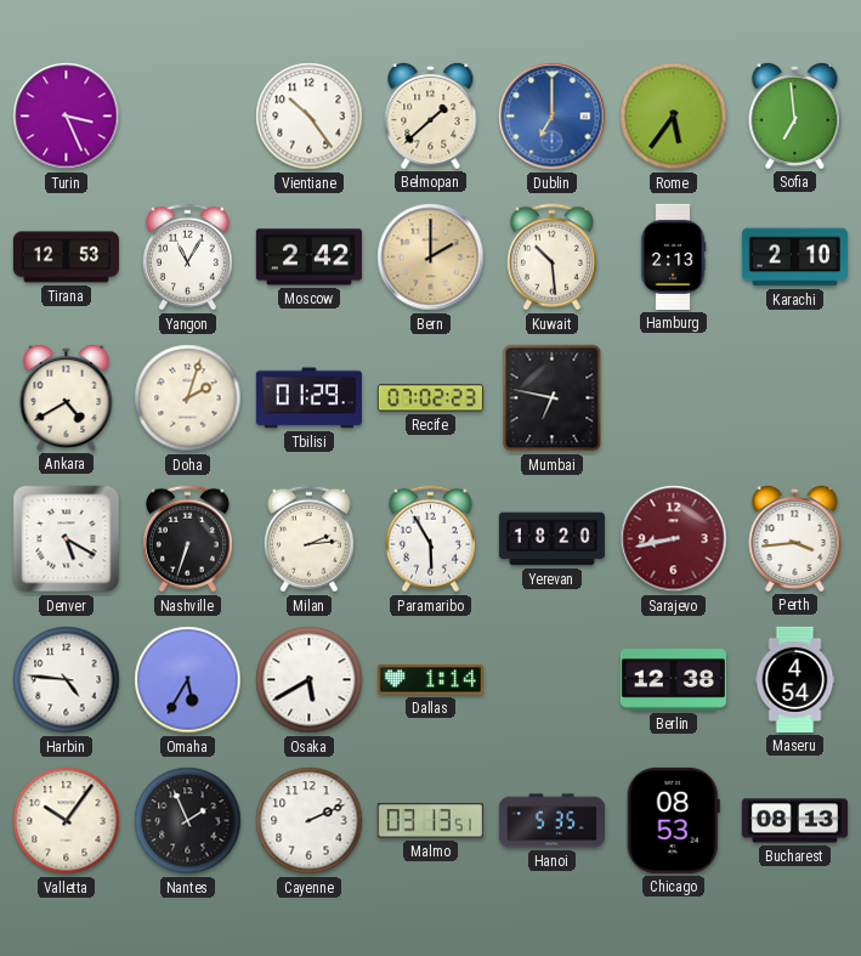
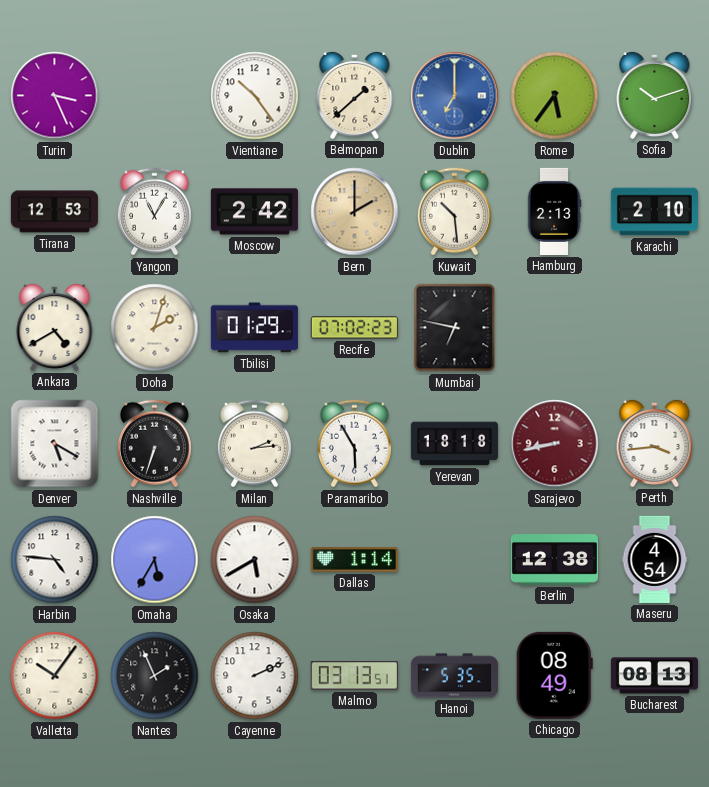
Sofia: 6:59 -> 10:12 (655, 95)
Yerevan: 18:20 -> 18:18 (454, 444)
Chicago: 08:53 -> 08:49 (554, 675)
